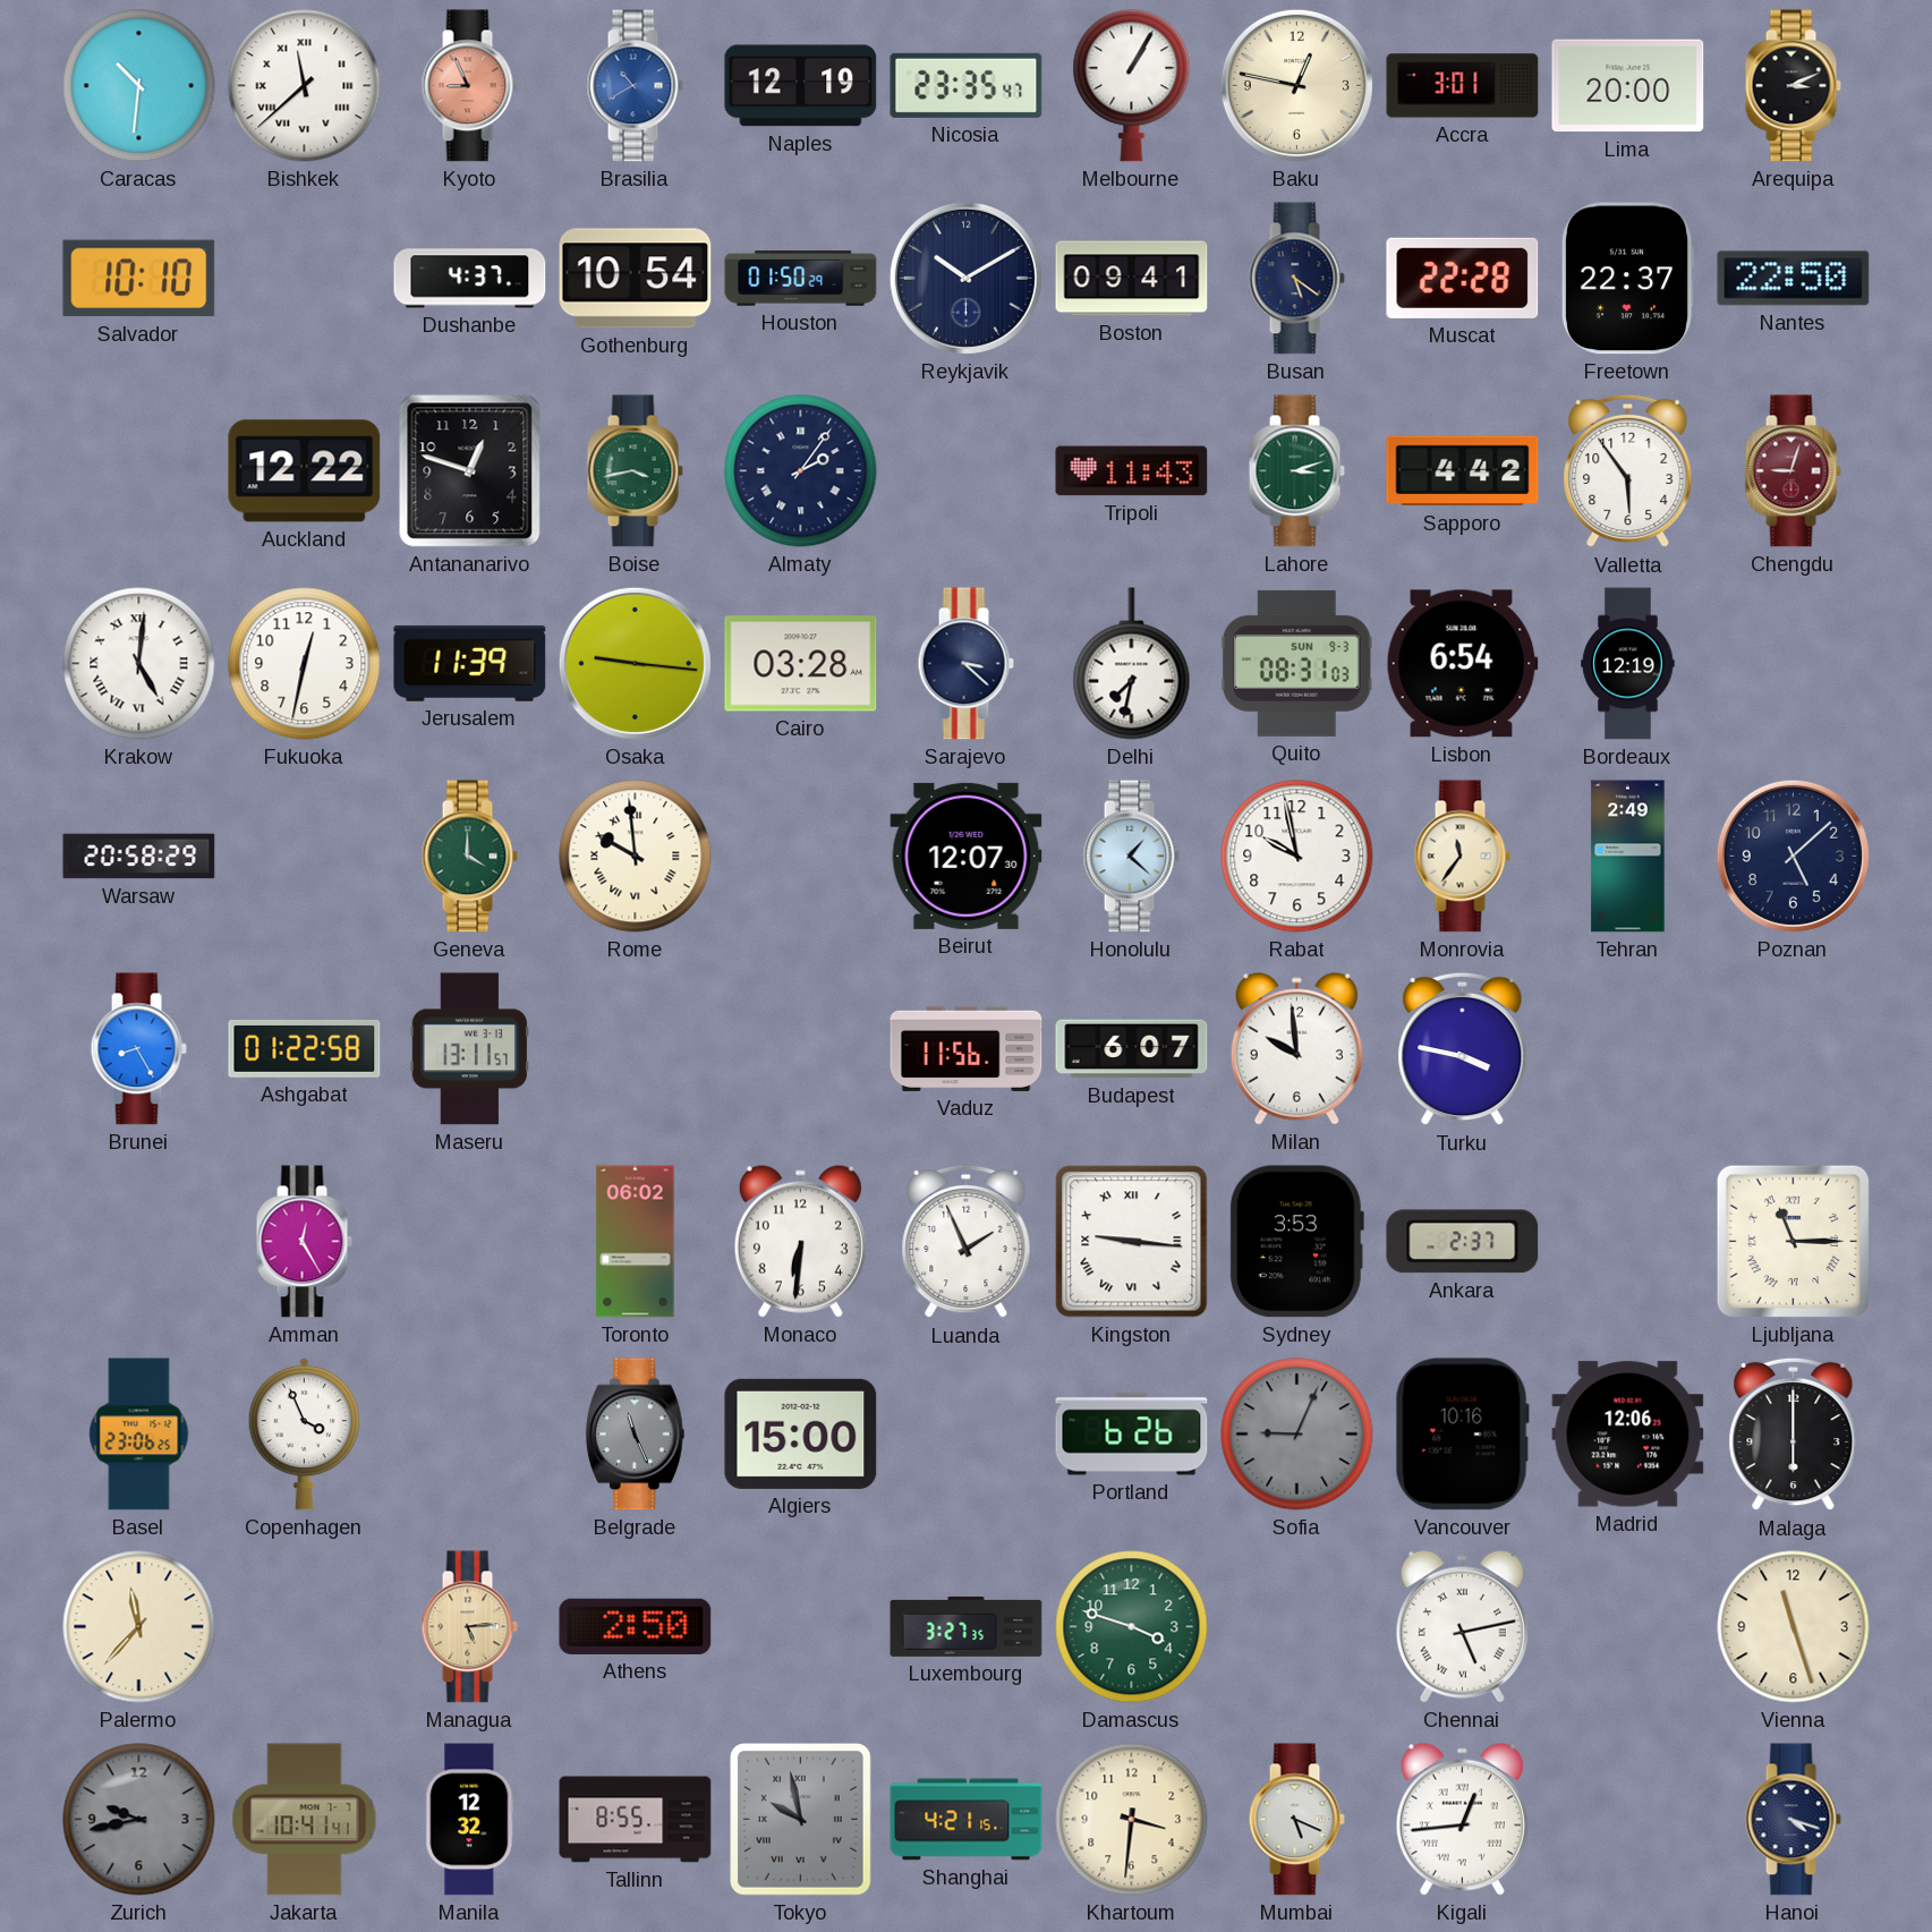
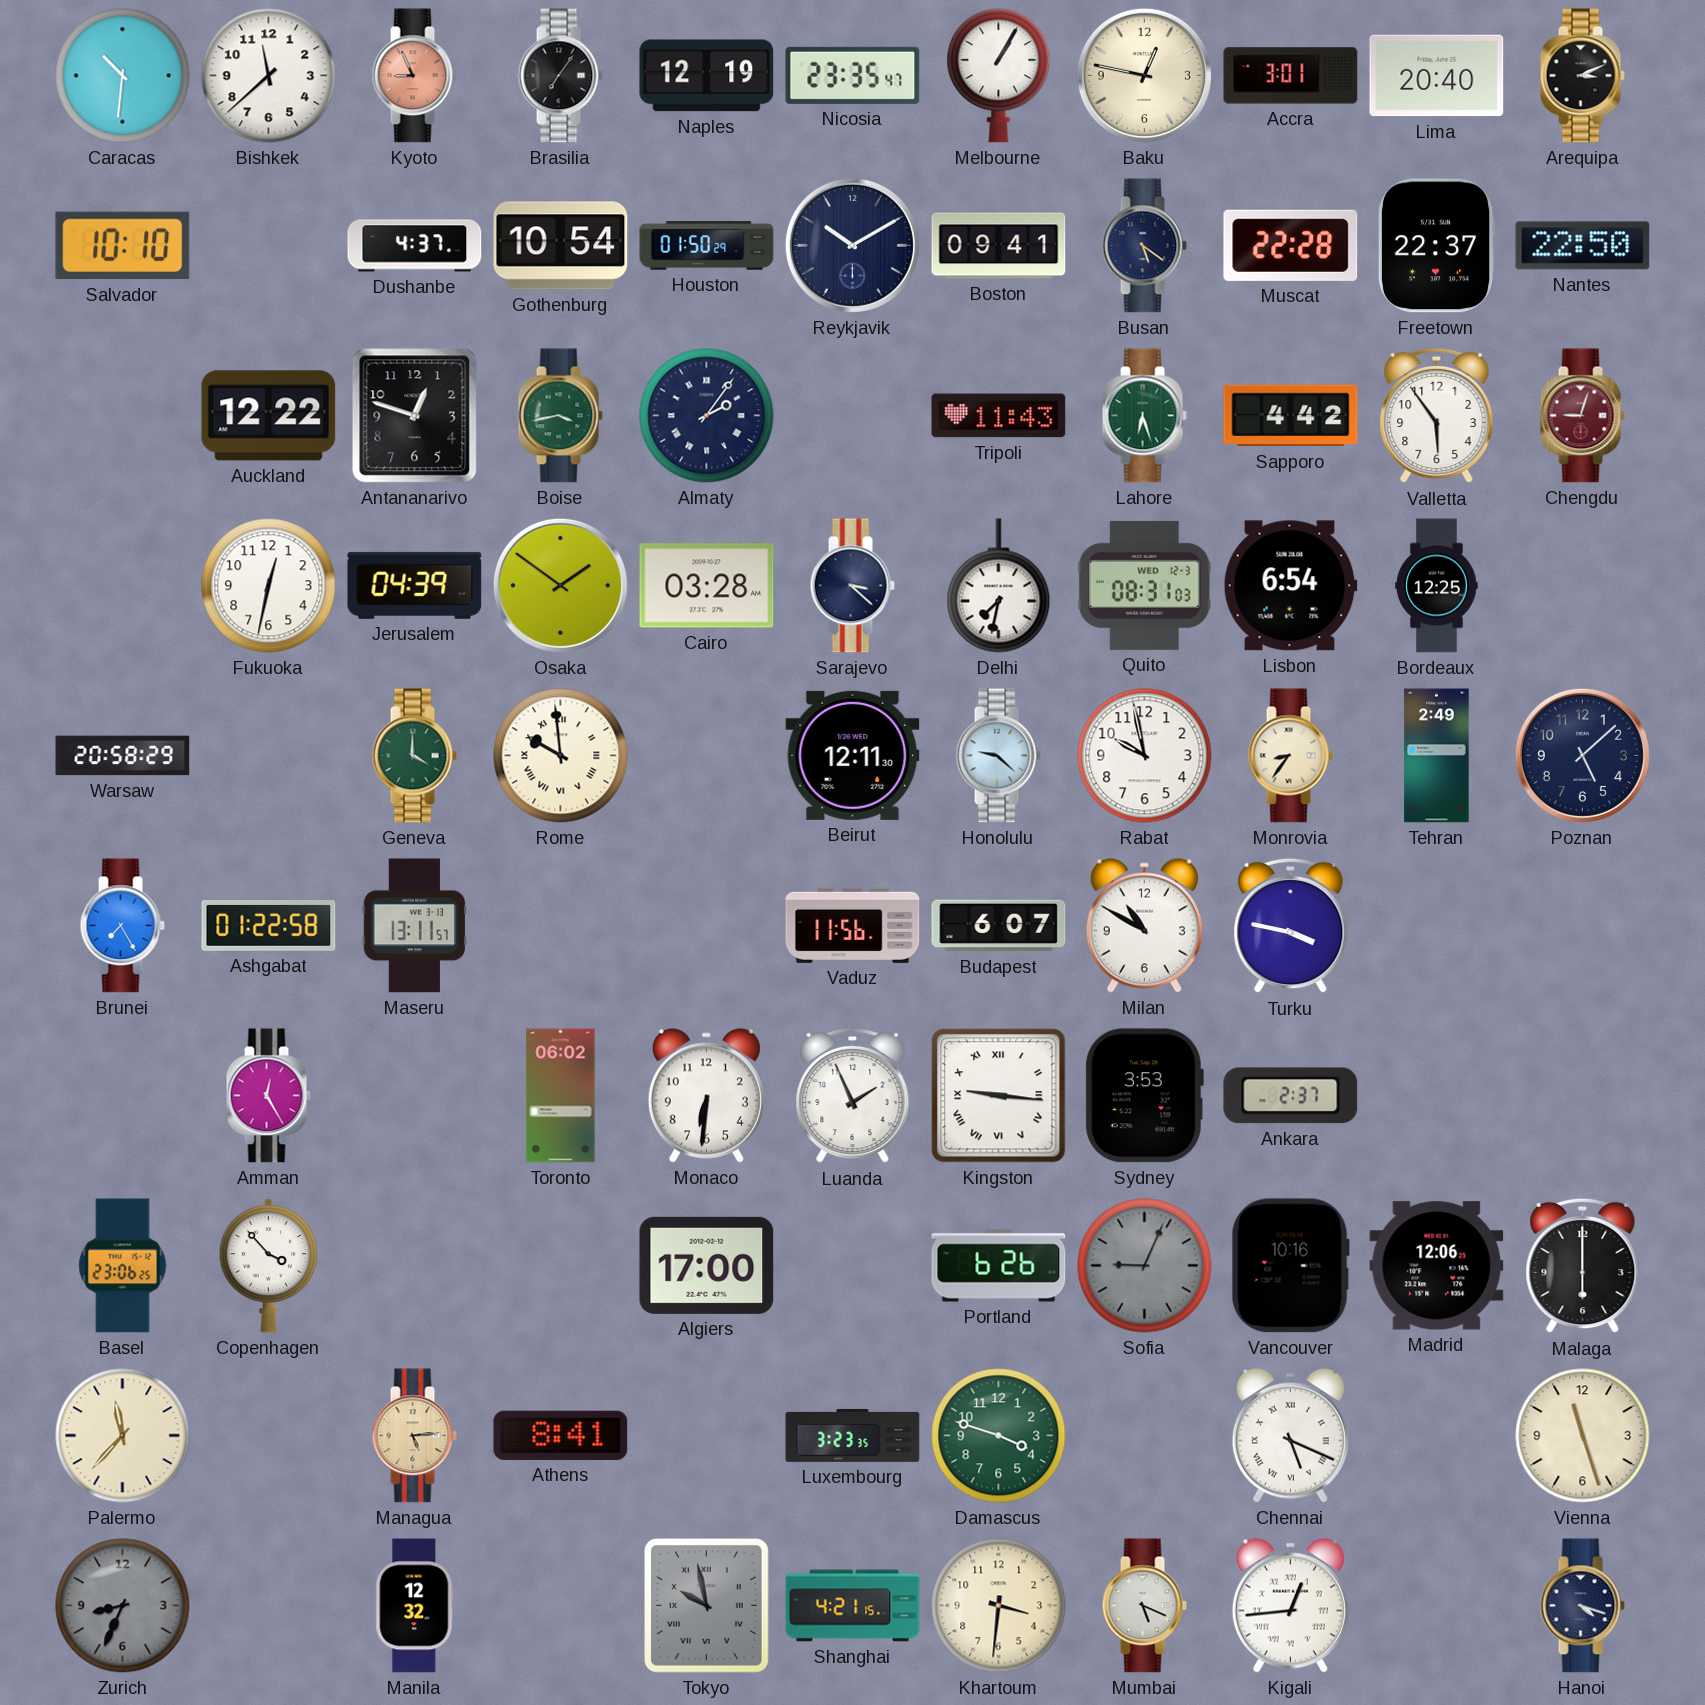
Bishkek numerals: Roman -> Arabic (269, 76)
Brasilia: 10:40 -> 7:06 (560, 76)
Brasilia dial: blue -> black (560, 76)
Lima: 20:00 -> 20:40 (1437, 76)
Lahore: 3:12 -> 6:27 (1144, 416)
Krakow: 5:01 -> none (139, 664)
Jerusalem: 11:39 -> 04:39 (415, 585)
Osaka: 9:16 -> 1:51 (560, 585)
Quito date: SUN 9-3 -> WED 12-3 (1144, 585)
Bordeaux: 12:19 -> 12:25 (1437, 586)
Beirut: 12:07 -> 12:11 (853, 755)
Honolulu: 1:22 -> 9:22 (998, 756)
Monrovia: 11:36 -> 8:36 (1290, 756)
Brunei: 8:25 -> 7:25 (122, 926)
Milan: 9:59 -> 10:50 (1144, 925)
Ljubljana: 11:15 -> none (1793, 1241)
Copenhagen: 3:56 -> 3:53 (268, 1265)
Belgrade: 11:26 -> none (635, 1435)
Algiers: 15:00 -> 17:00 (707, 1265)
Athens: 2:50 -> 8:41 (561, 1435)
Luxembourg: 3:27 -> 3:23 (853, 1436)
Chennai: 5:13 -> 5:19 (1290, 1435)
Zurich: 9:43 -> 8:34 (123, 1606)
Jakarta: 10:41 -> none (305, 1820)
Tallinn: 8:55 -> none (636, 1820)
